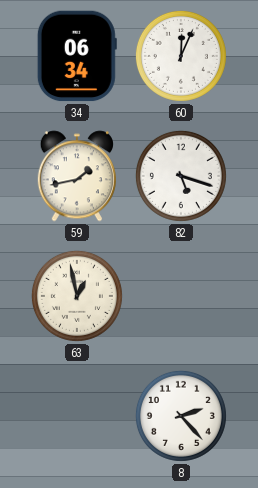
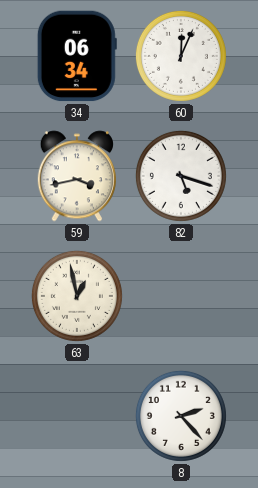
59: 1:43 -> 3:43 (77, 176)
